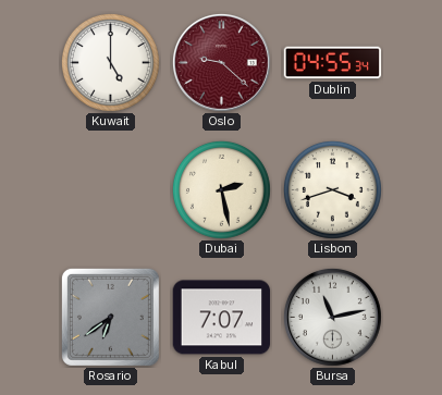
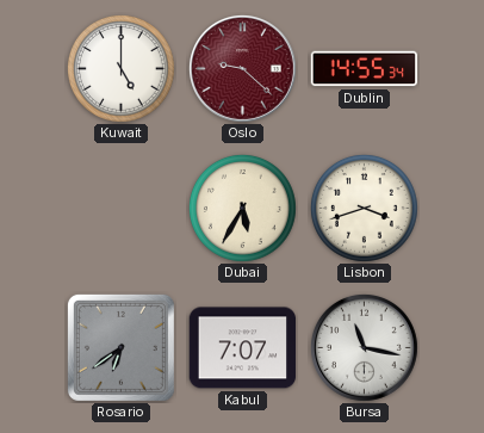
Dublin: 04:55 -> 14:55 (365, 69)
Dubai: 2:28 -> 5:35 (242, 208)
Bursa: 11:13 -> 11:17 (364, 347)
